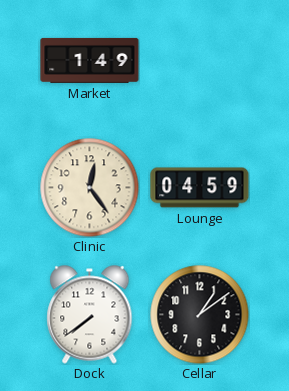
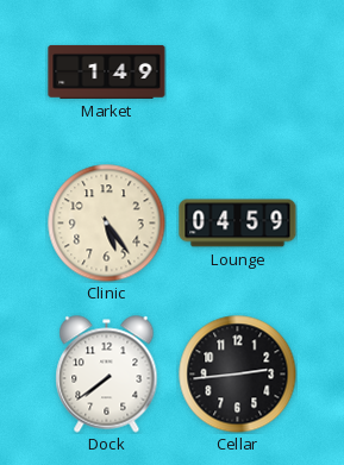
Clinic: 12:24 -> 5:24 (107, 224)
Cellar: 1:09 -> 2:44 (238, 375)
